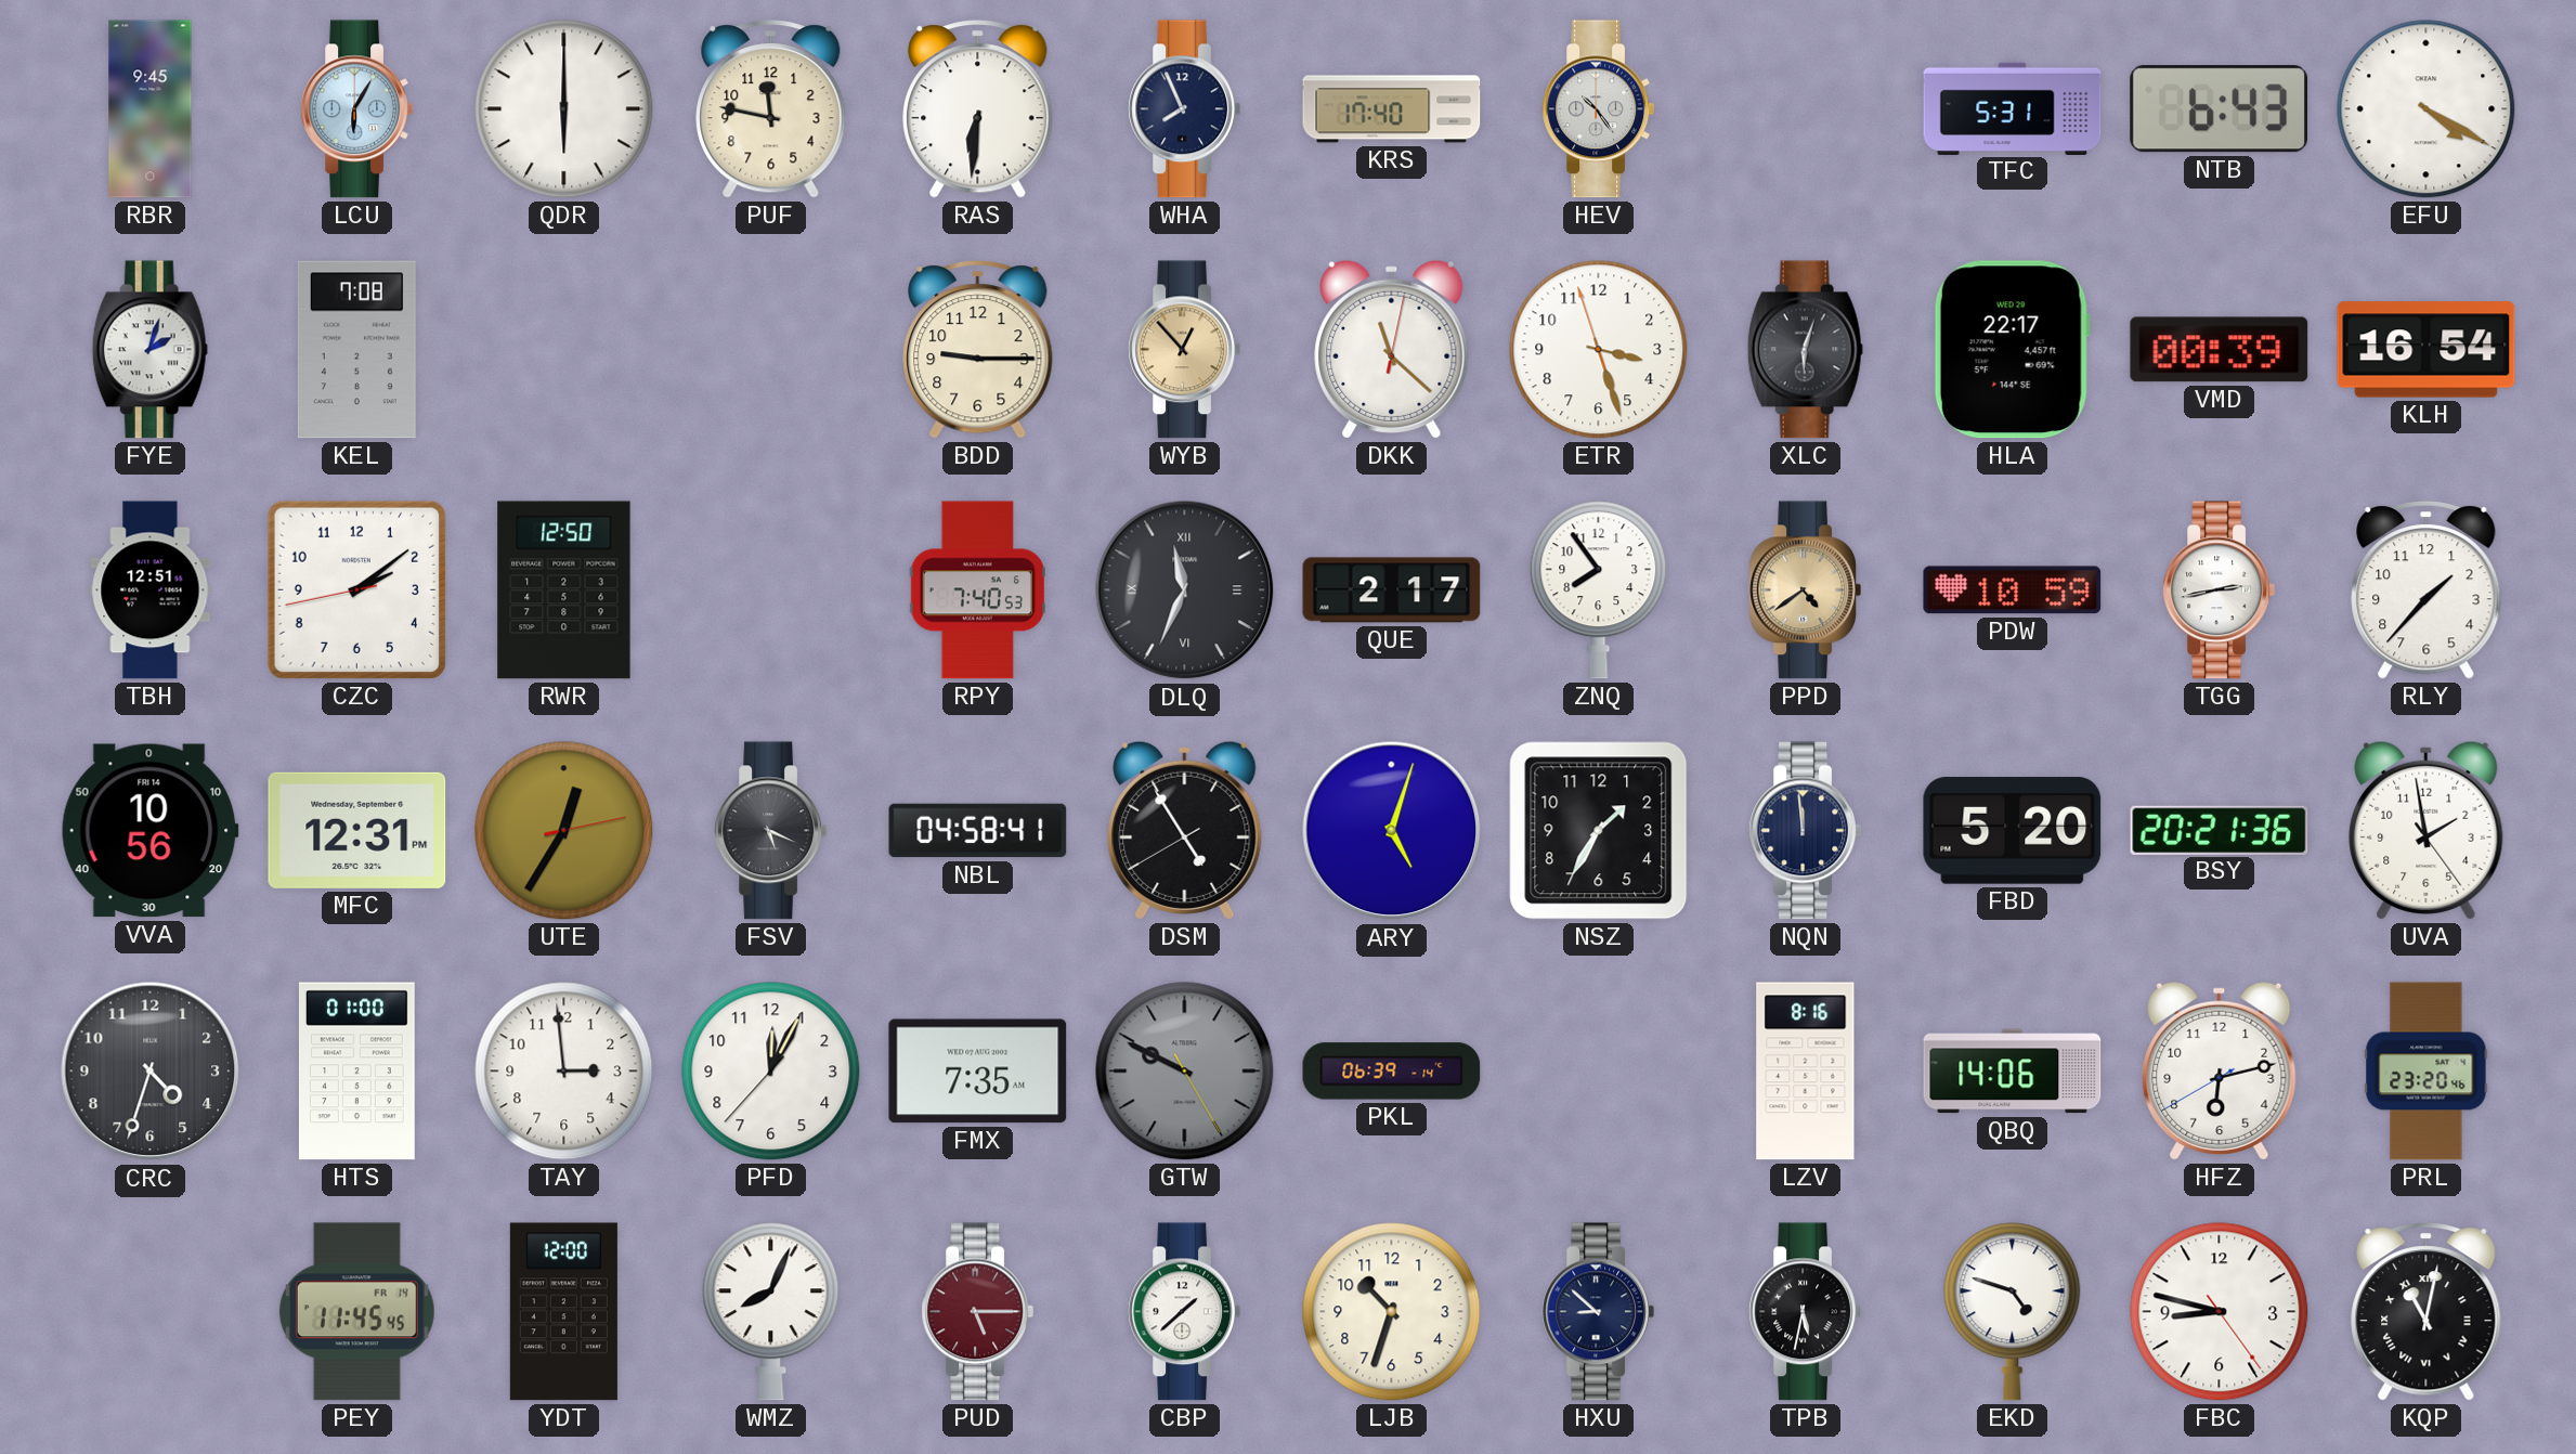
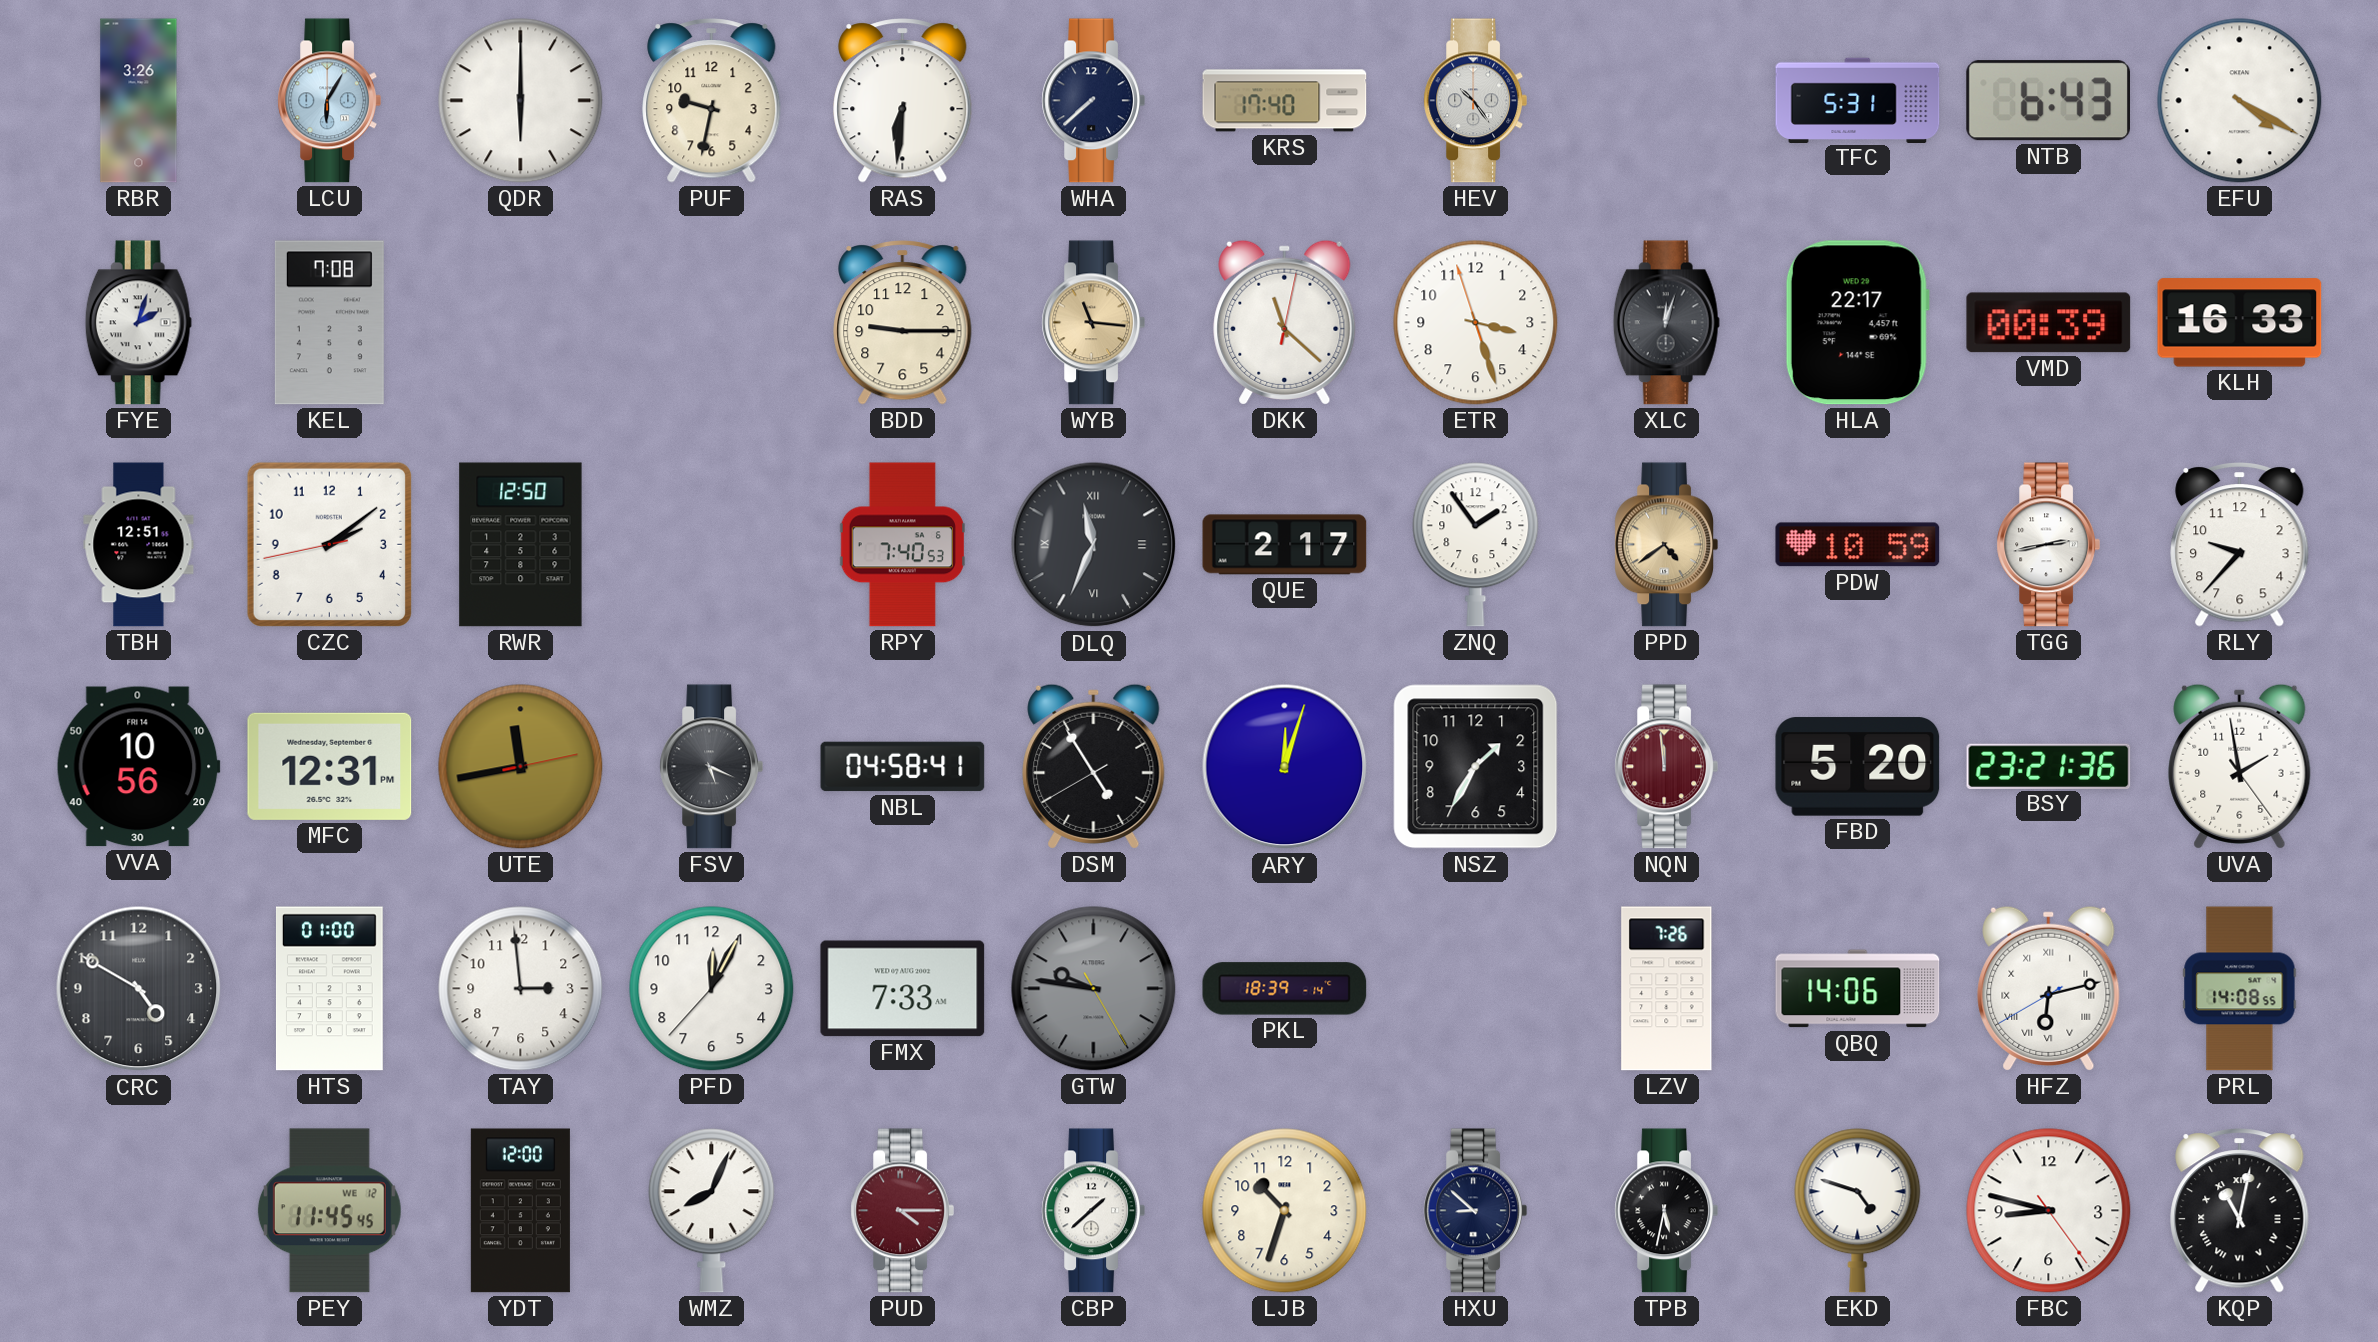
RBR: 9:45 -> 3:26 (139, 101)
PUF: 11:47 -> 9:32 (712, 101)
WHA: 7:56 -> 7:38 (1093, 101)
WYB: 12:53 -> 11:16 (1093, 323)
XLC: 6:03 -> 12:03 (1666, 323)
KLH: 16:54 -> 16:33 (2240, 323)
ZNQ: 7:54 -> 1:54 (1476, 545)
RLY: 1:37 -> 9:37 (2240, 545)
UTE: 12:35 -> 11:43 (521, 767)
ARY: 5:03 -> 12:03 (1285, 767)
NQN dial: navy -> burgundy (1666, 767)
BSY: 20:21 -> 23:21 (2049, 766)
CRC: 4:33 -> 4:50 (139, 989)
FMX: 7:35 -> 7:33 (903, 989)
GTW: 9:49 -> 9:46 (1094, 989)
PKL: 06:39 -> 18:39 (1285, 989)
LZV: 8:16 -> 7:26 (1667, 989)
HFZ numerals: Arabic -> Roman (2049, 988)
PRL: 23:20 -> 14:08 (2240, 989)
PEY date: FR 14 -> WE 12 (329, 1211)
PUD: 5:15 -> 4:15 (902, 1211)
